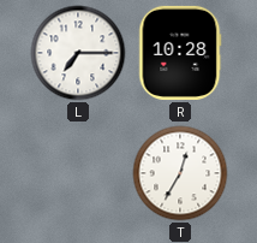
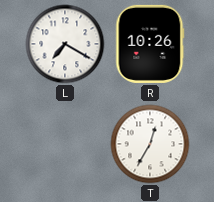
L: 7:15 -> 7:20 (65, 44)
R: 10:28 -> 10:26 (150, 44)
